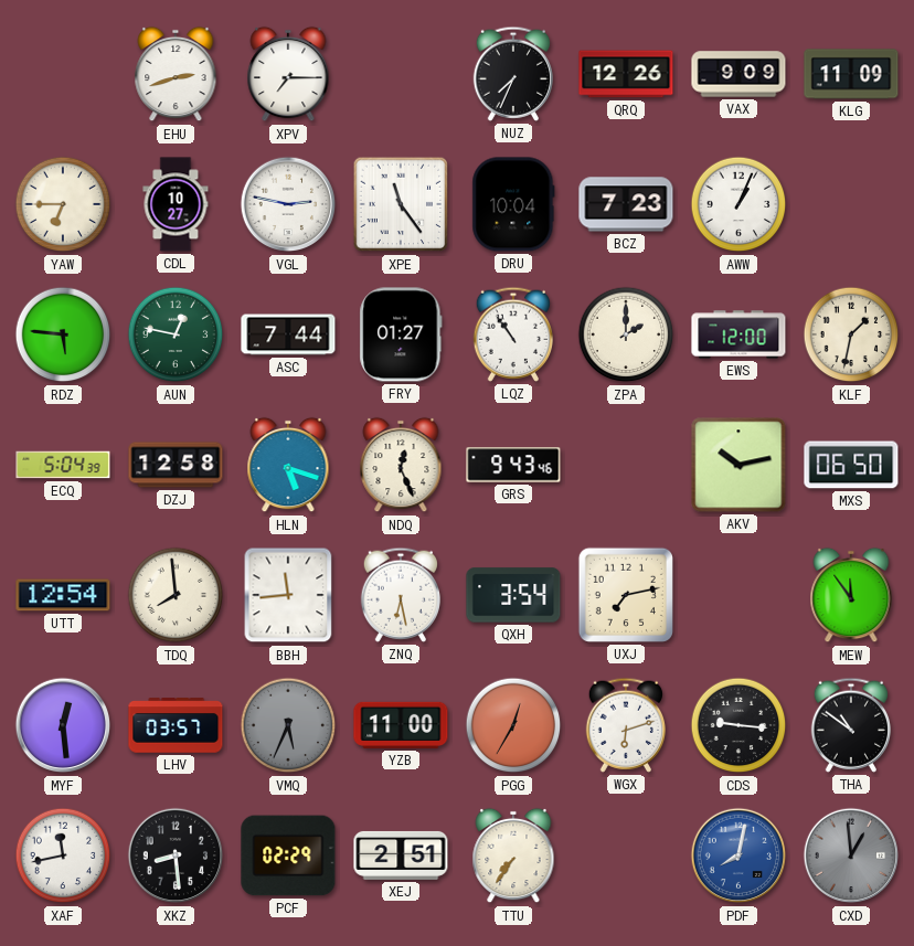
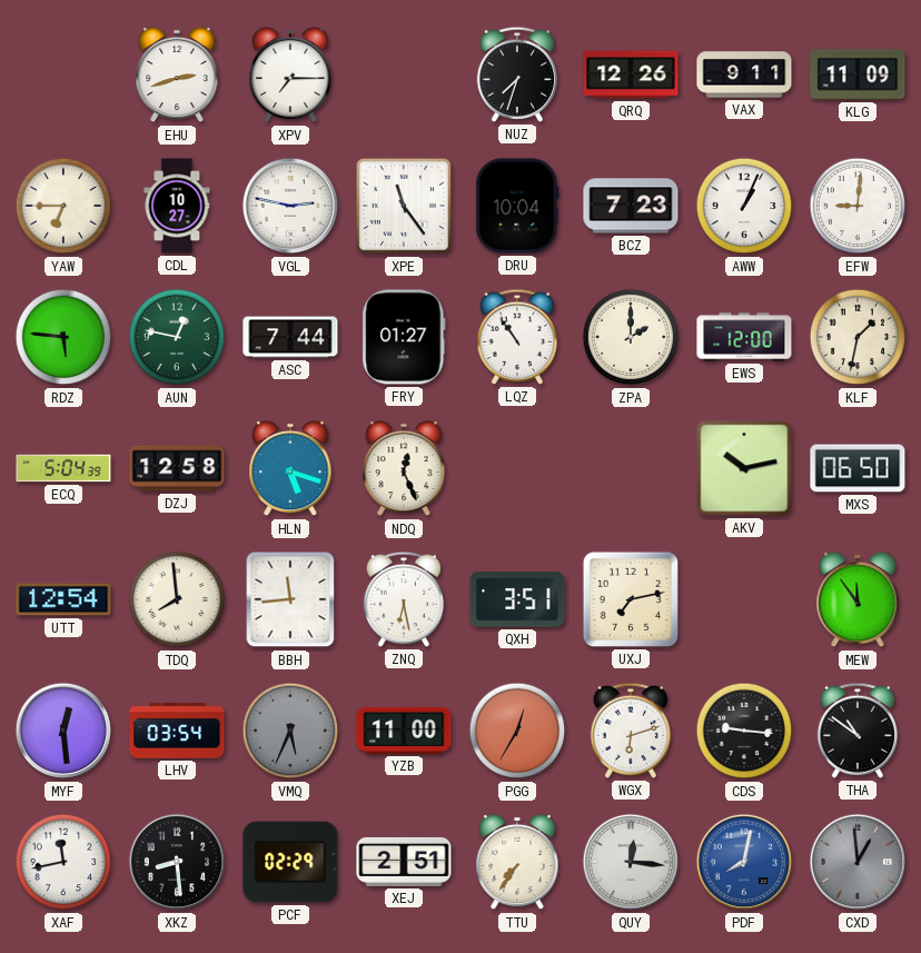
NUZ: 7:34 -> 7:33 (516, 75)
VAX: 9:09 -> 9:11 (744, 75)
EFW: none -> 9:01 (858, 206)
GRS: 9:43 -> none (513, 465)
QXH: 3:54 -> 3:51 (517, 599)
LHV: 03:57 -> 03:54 (177, 731)
QUY: none -> 12:16 (631, 862)
